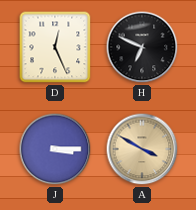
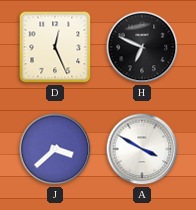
J: 3:15 -> 3:38 (55, 149)
A dial: champagne -> white (142, 149)
